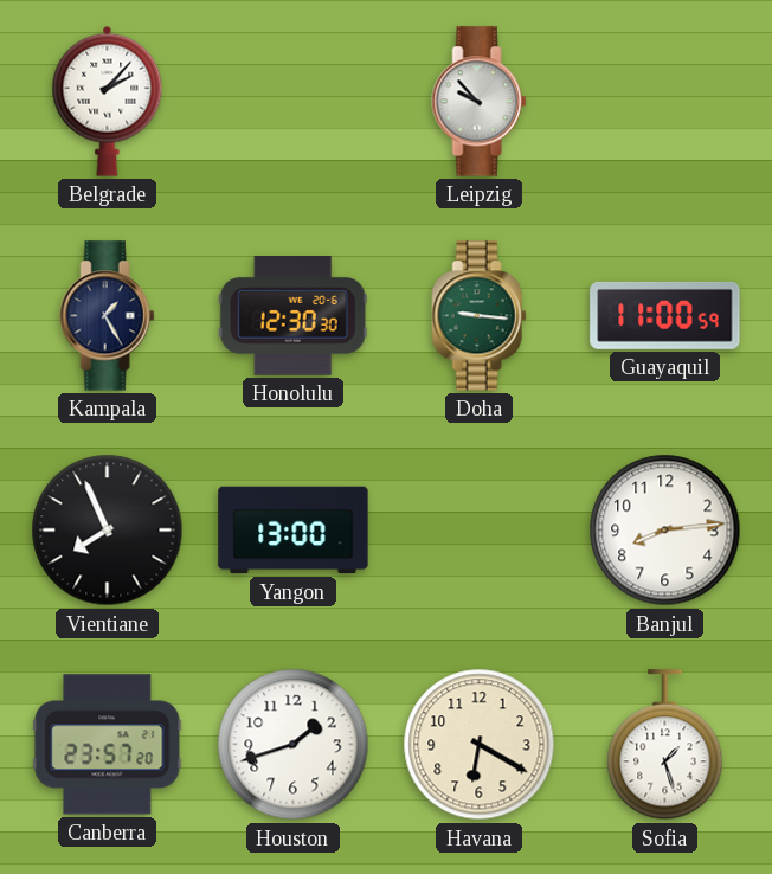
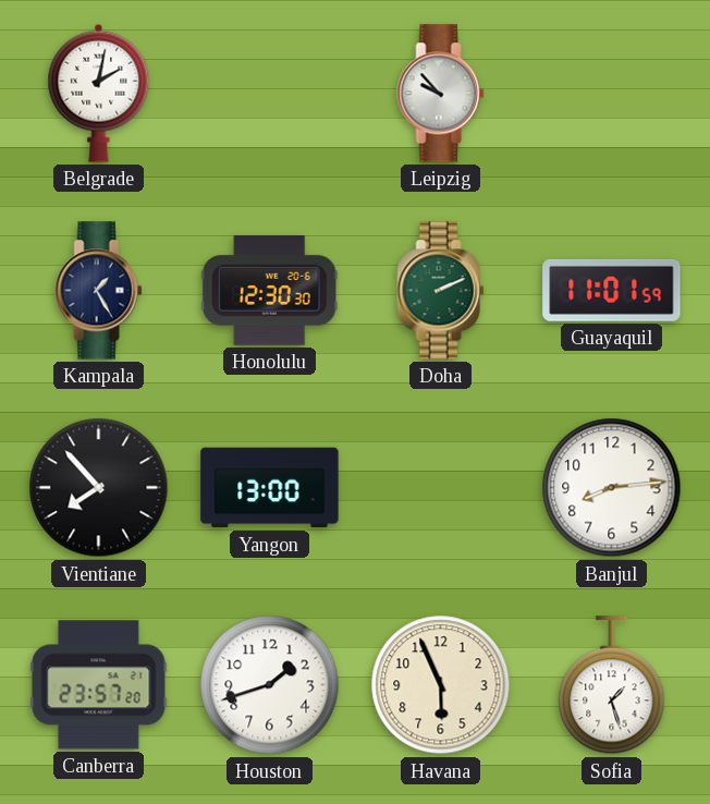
Belgrade: 2:07 -> 2:02 (99, 93)
Doha: 9:16 -> 2:11 (441, 291)
Guayaquil: 11:00 -> 11:01 (612, 290)
Vientiane: 7:56 -> 7:53 (99, 488)
Havana: 6:20 -> 5:56 (441, 685)
